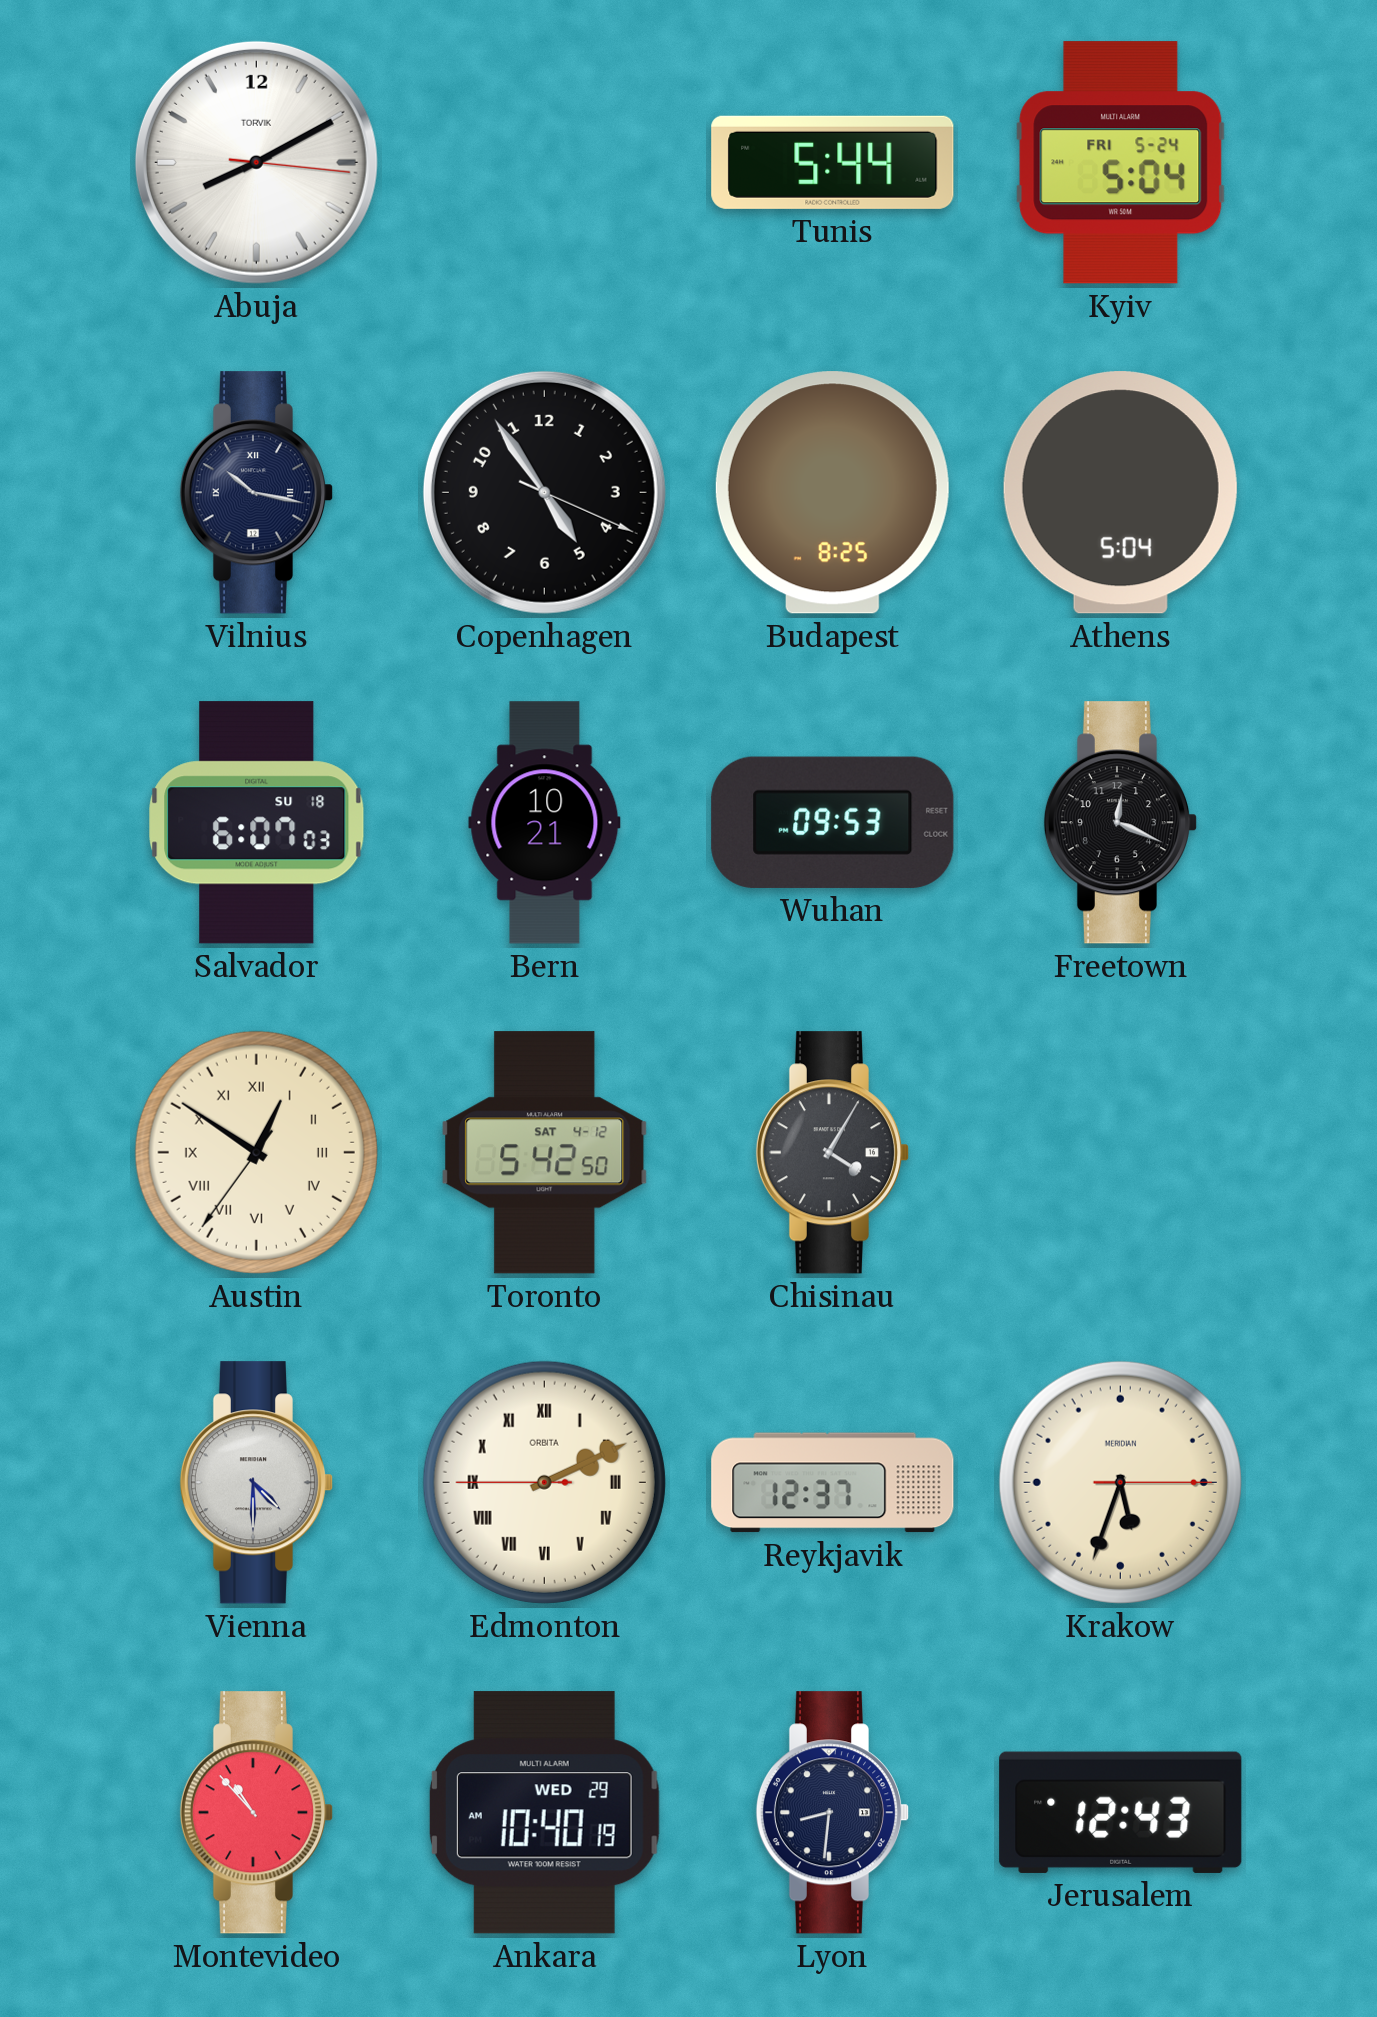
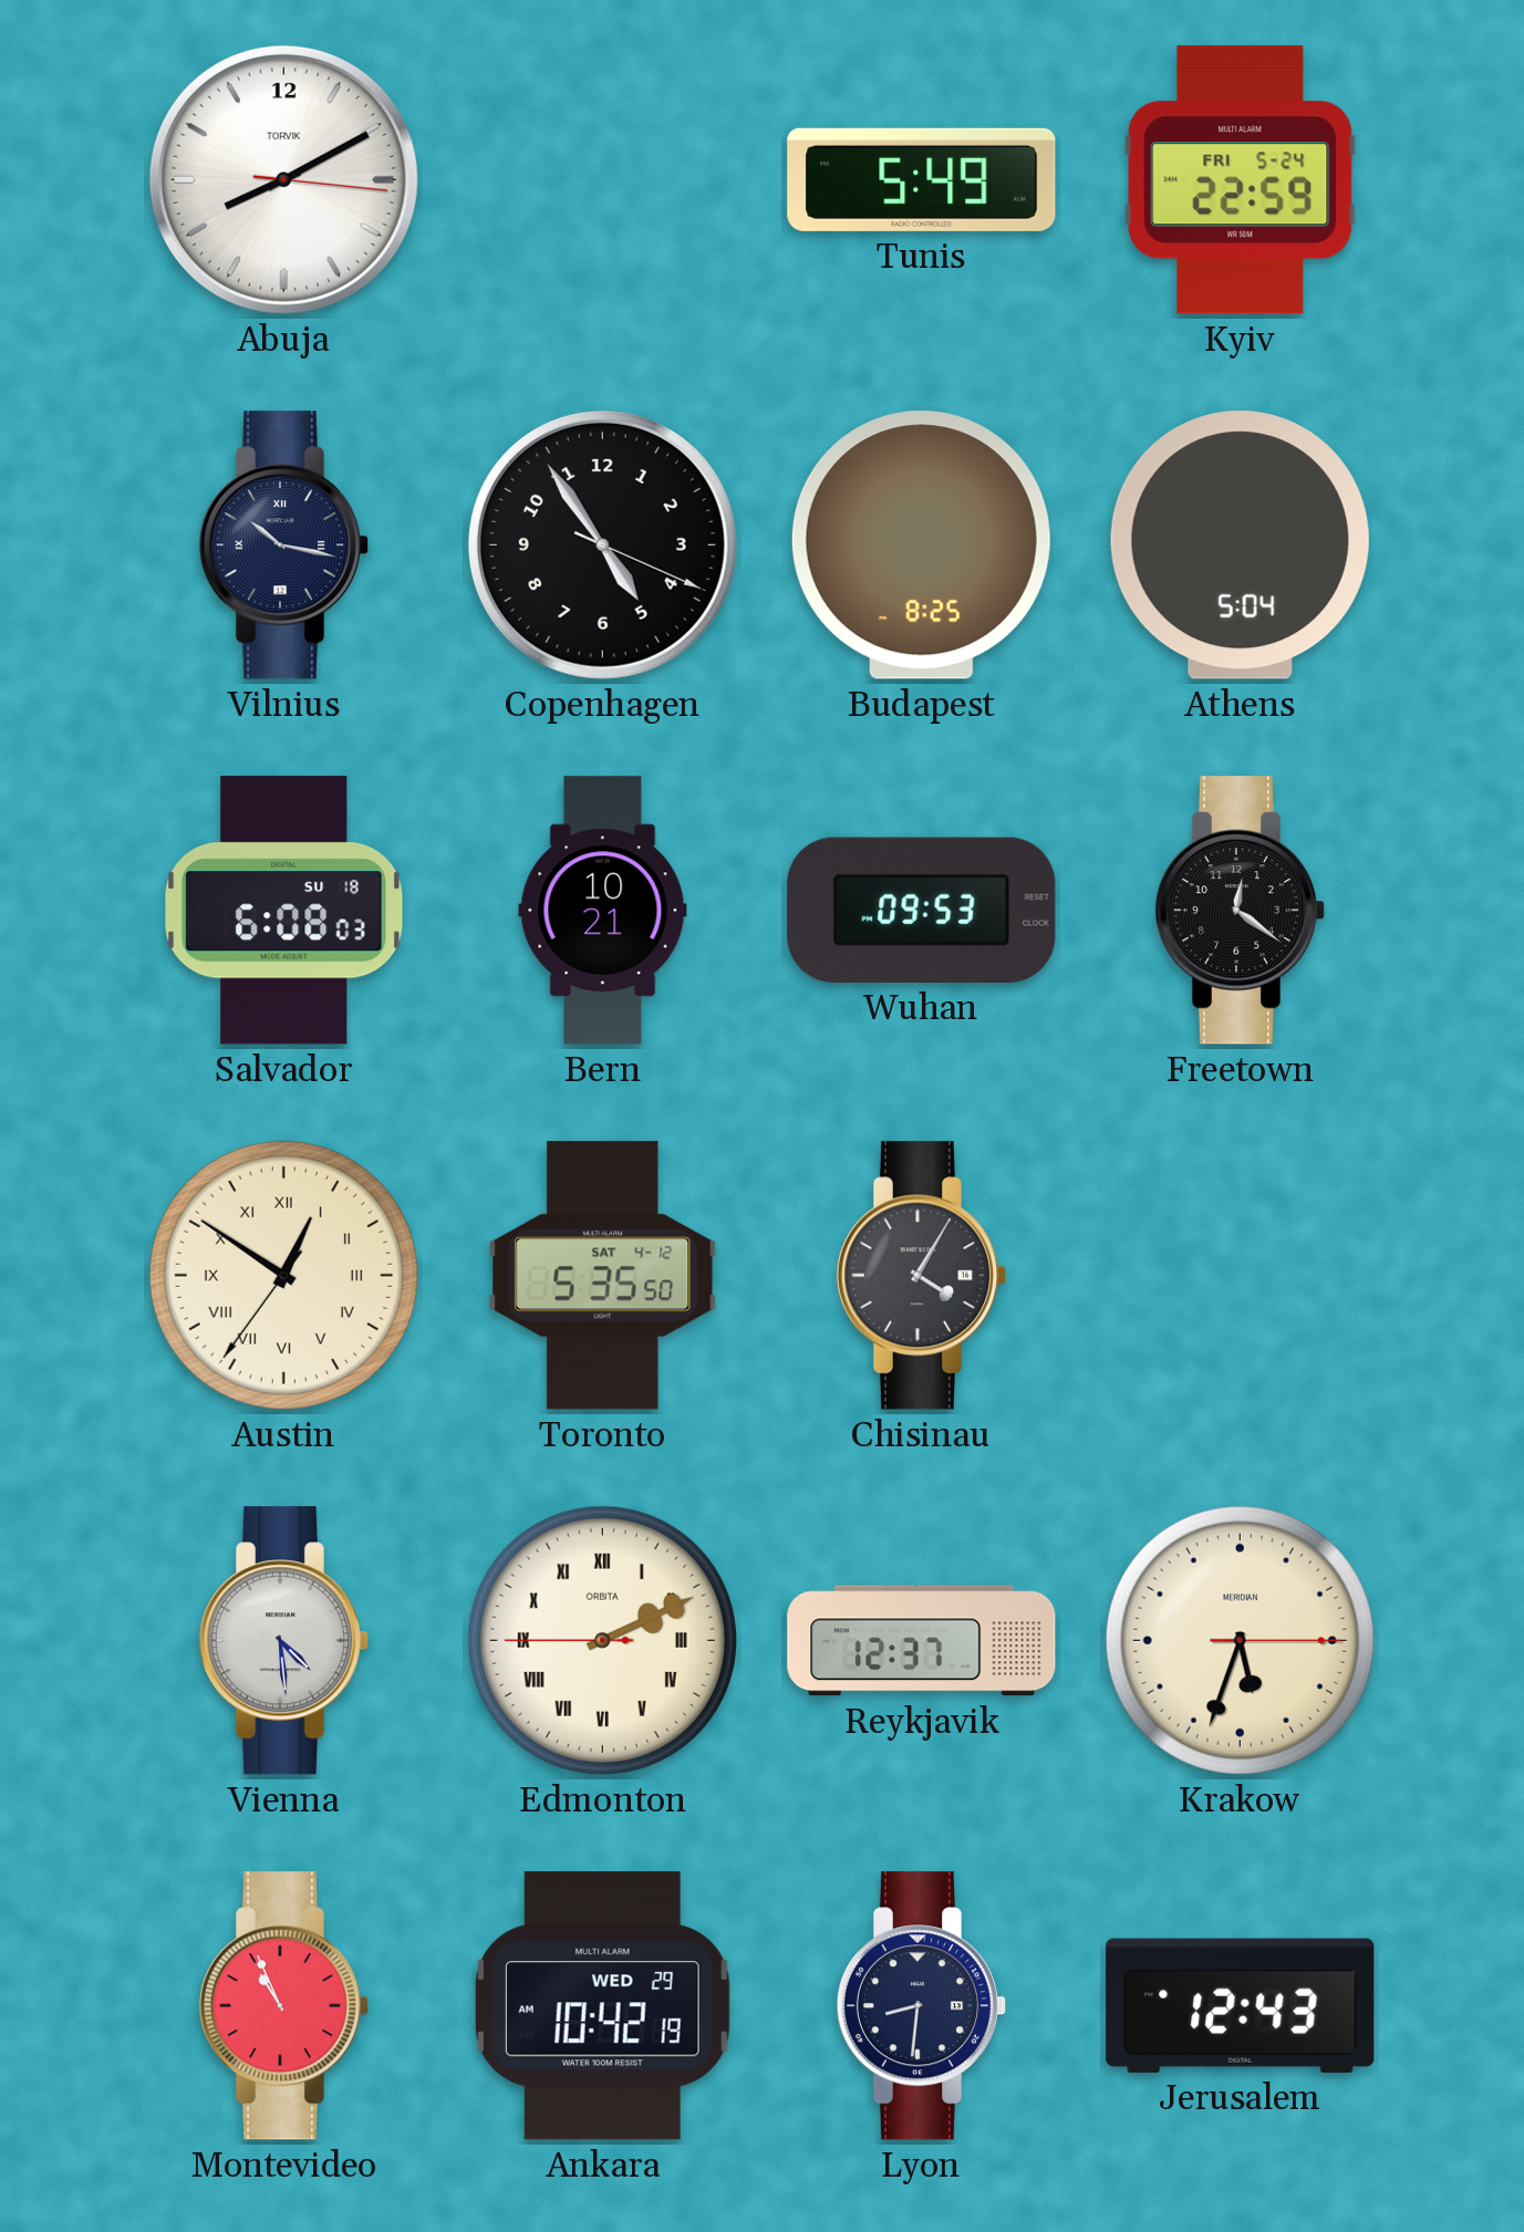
Tunis: 5:44 -> 5:49 (922, 179)
Kyiv: 5:04 -> 22:59 (1241, 180)
Salvador: 6:07 -> 6:08 (284, 911)
Freetown: 12:19 -> 12:21 (1241, 911)
Toronto: 5:42 -> 5:35 (603, 1276)
Vienna: 4:30 -> 4:29 (284, 1641)
Montevideo: 10:53 -> 10:56 (284, 2006)
Ankara: 10:40 -> 10:42 (602, 2006)
